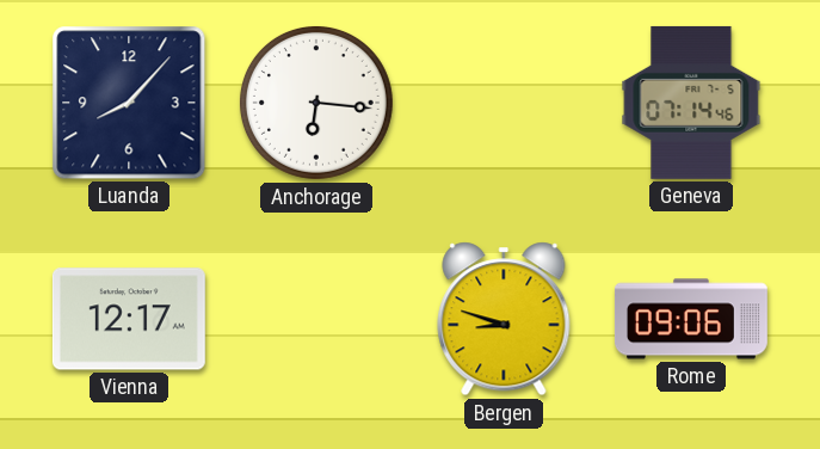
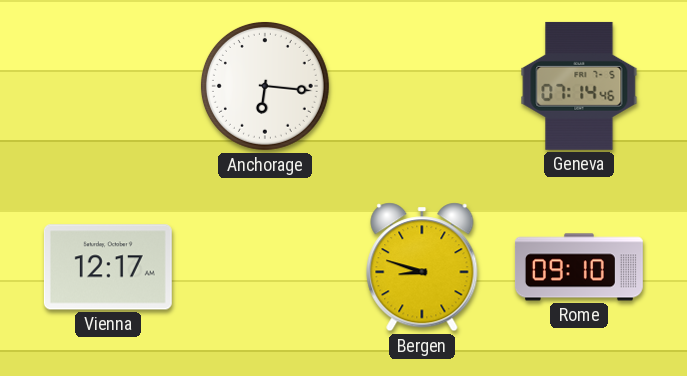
Luanda: 8:07 -> none (129, 103)
Rome: 09:06 -> 09:10 (579, 267)
